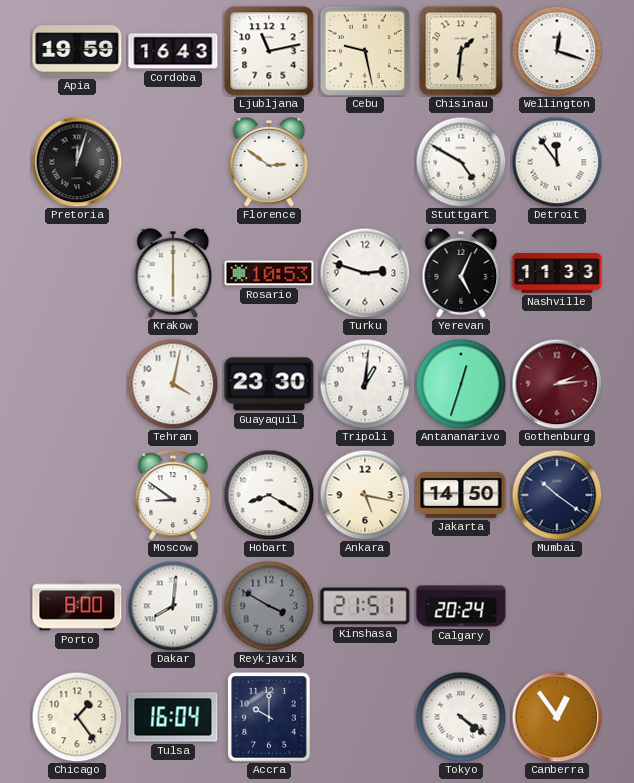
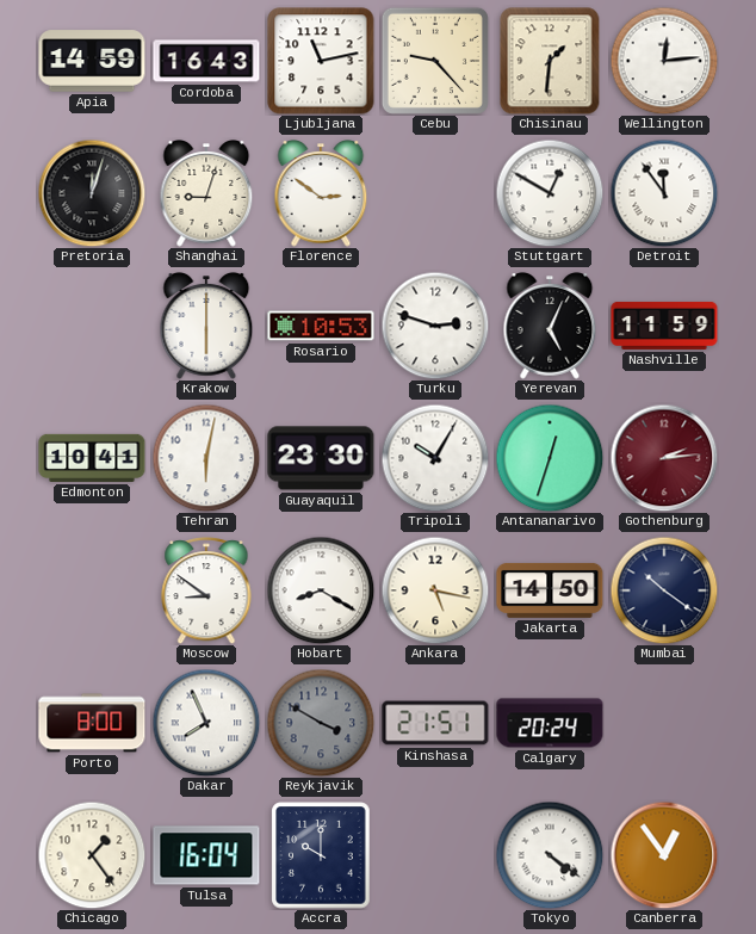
Apia: 19:59 -> 14:59 (92, 61)
Cebu: 9:28 -> 9:23 (435, 61)
Wellington: 12:18 -> 12:14 (664, 61)
Shanghai: none -> 9:03 (206, 194)
Stuttgart: 4:50 -> 12:50 (550, 193)
Nashville: 11:33 -> 11:59 (664, 326)
Edmonton: none -> 10:41 (92, 458)
Tehran: 4:02 -> 6:02 (206, 458)
Tripoli: 1:01 -> 10:05 (435, 458)
Dakar: 8:01 -> 7:56 (206, 723)
